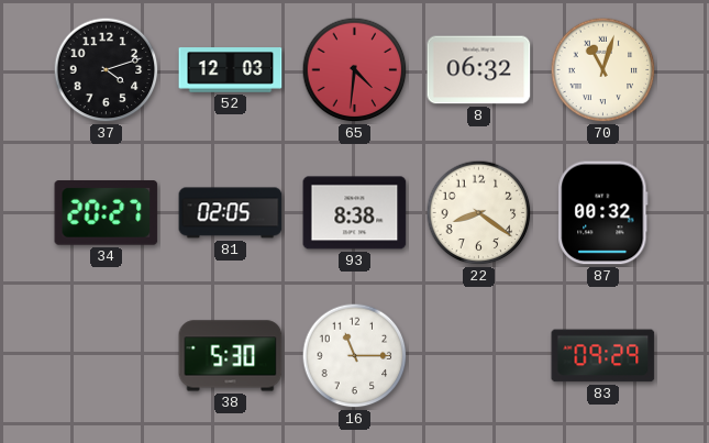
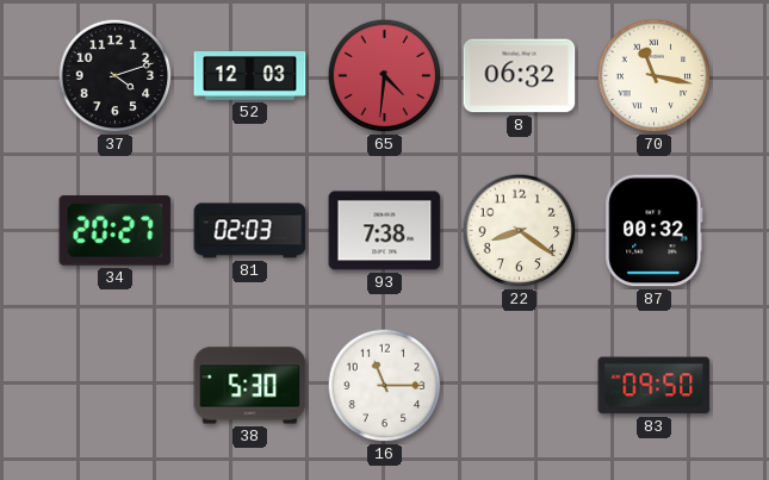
70: 11:03 -> 11:17 (655, 76)
81: 02:05 -> 02:03 (250, 231)
93: 8:38 -> 7:38 (385, 231)
83: 09:29 -> 09:50 (655, 386)
